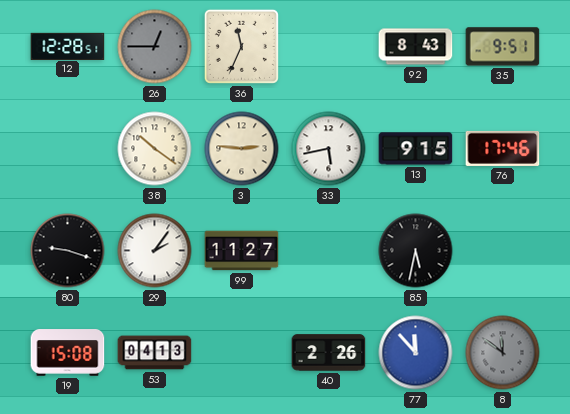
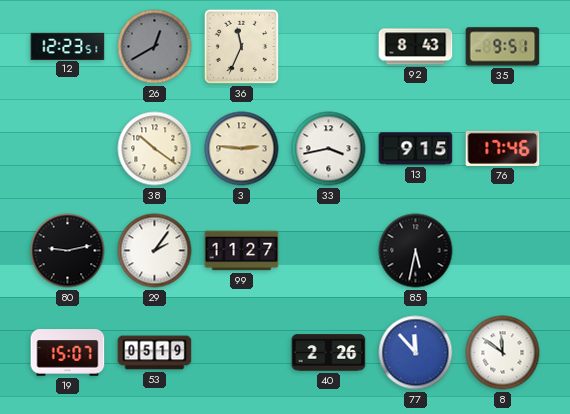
12: 12:28 -> 12:23 (68, 46)
26: 12:45 -> 12:40 (155, 47)
33: 5:43 -> 3:43 (329, 149)
80: 9:18 -> 9:13 (68, 251)
19: 15:08 -> 15:07 (68, 353)
53: 04:13 -> 05:19 (155, 353)
8 dial: grey -> white (503, 353)
